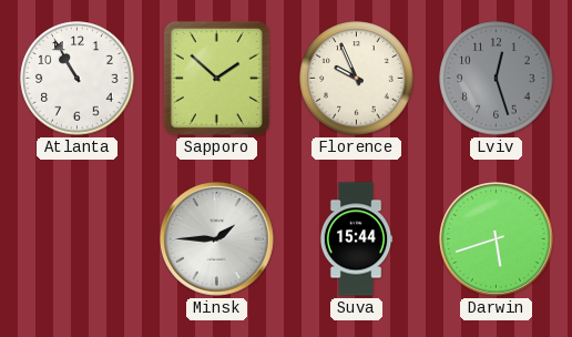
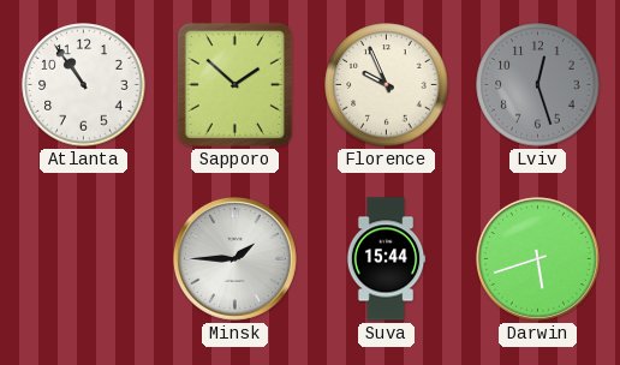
Atlanta: 10:55 -> 10:54 (84, 85)
